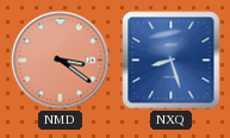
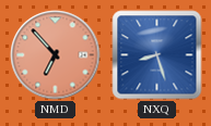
NMD: 3:21 -> 6:53 (56, 55)
